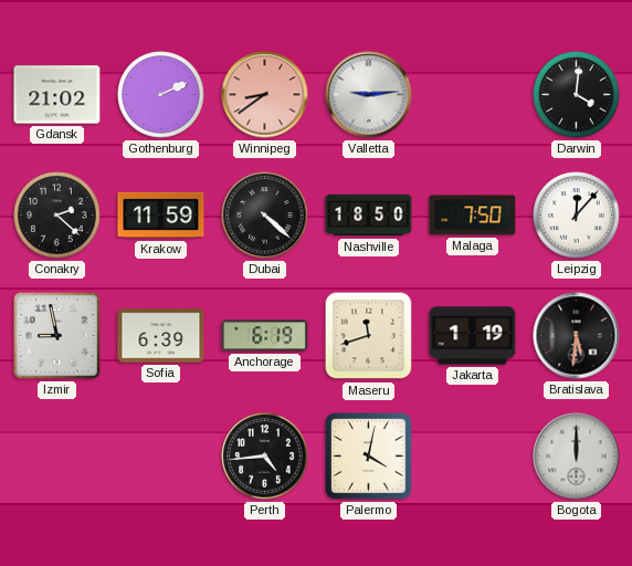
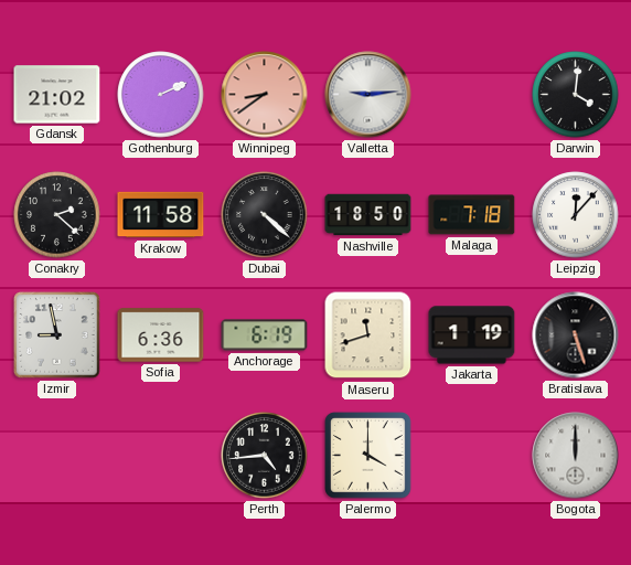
Krakow: 11:59 -> 11:58 (161, 215)
Malaga: 7:50 -> 7:18 (472, 215)
Sofia: 6:39 -> 6:36 (161, 335)
Bratislava: 5:31 -> 5:27 (576, 335)
Palermo: 4:02 -> 4:00 (368, 456)
